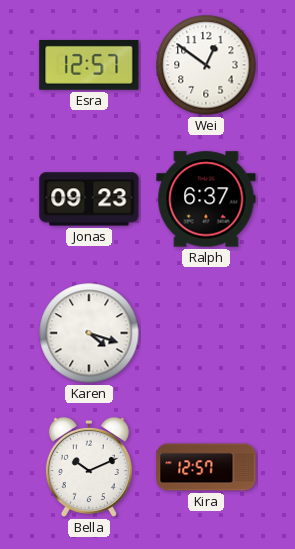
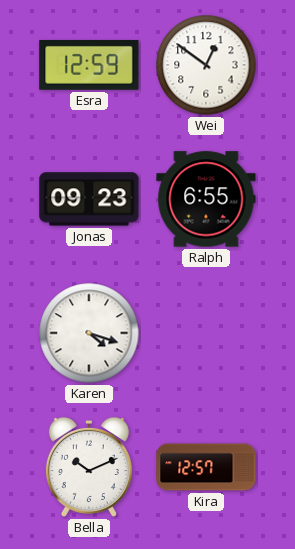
Esra: 12:57 -> 12:59 (89, 65)
Ralph: 6:37 -> 6:55 (206, 199)
